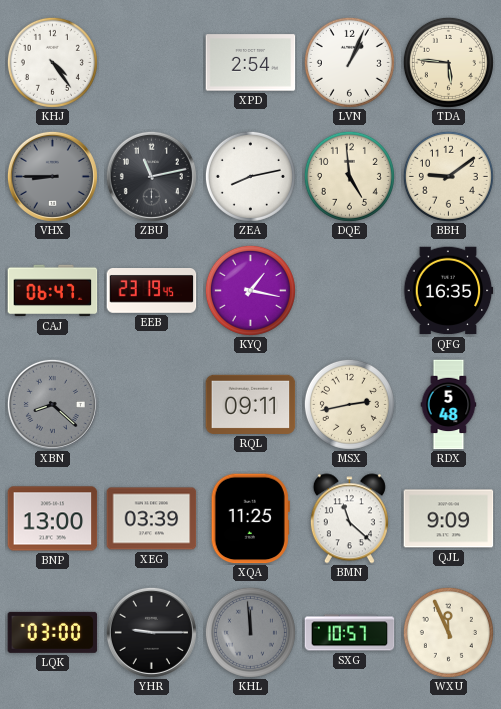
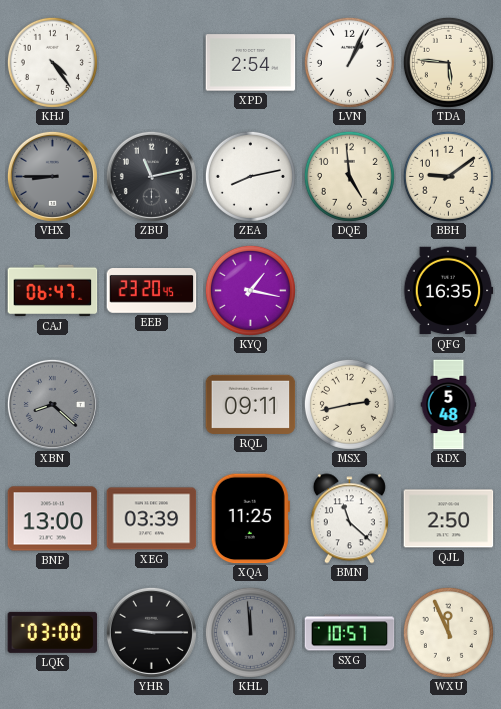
EEB: 23:19 -> 23:20 (152, 291)
QJL: 9:09 -> 2:50 (449, 519)
